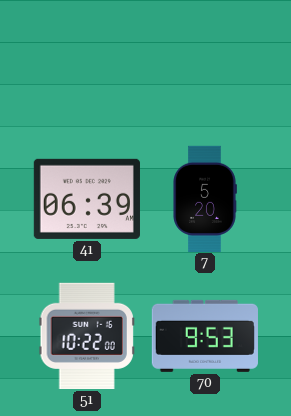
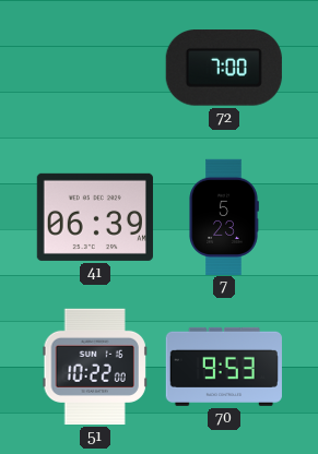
72: none -> 7:00 (224, 68)
7: 5:20 -> 5:23 (224, 216)
